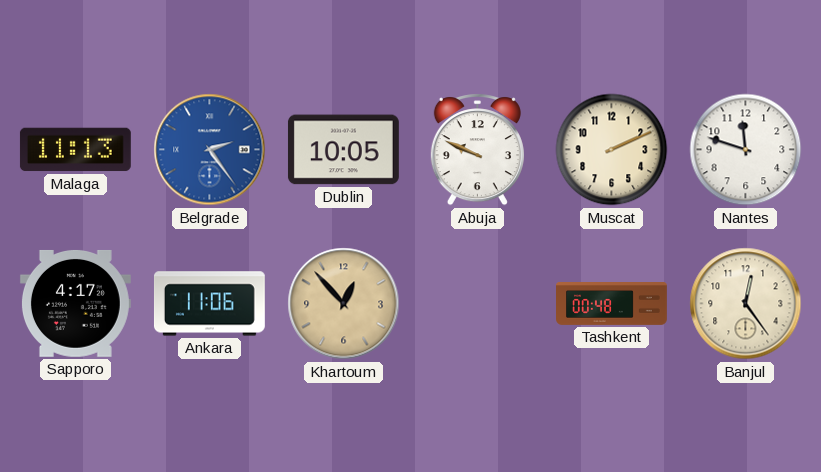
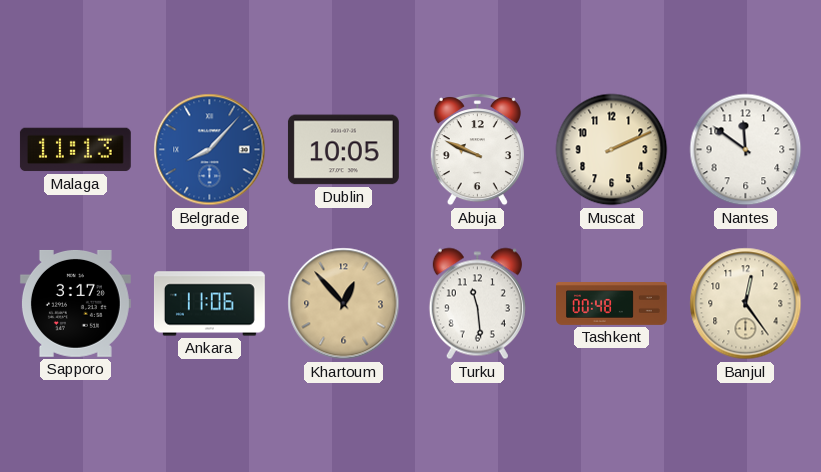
Belgrade: 2:24 -> 8:07 (210, 150)
Nantes: 11:48 -> 11:51 (746, 150)
Sapporo: 4:17 -> 3:17 (75, 303)
Turku: none -> 11:29 (477, 304)
